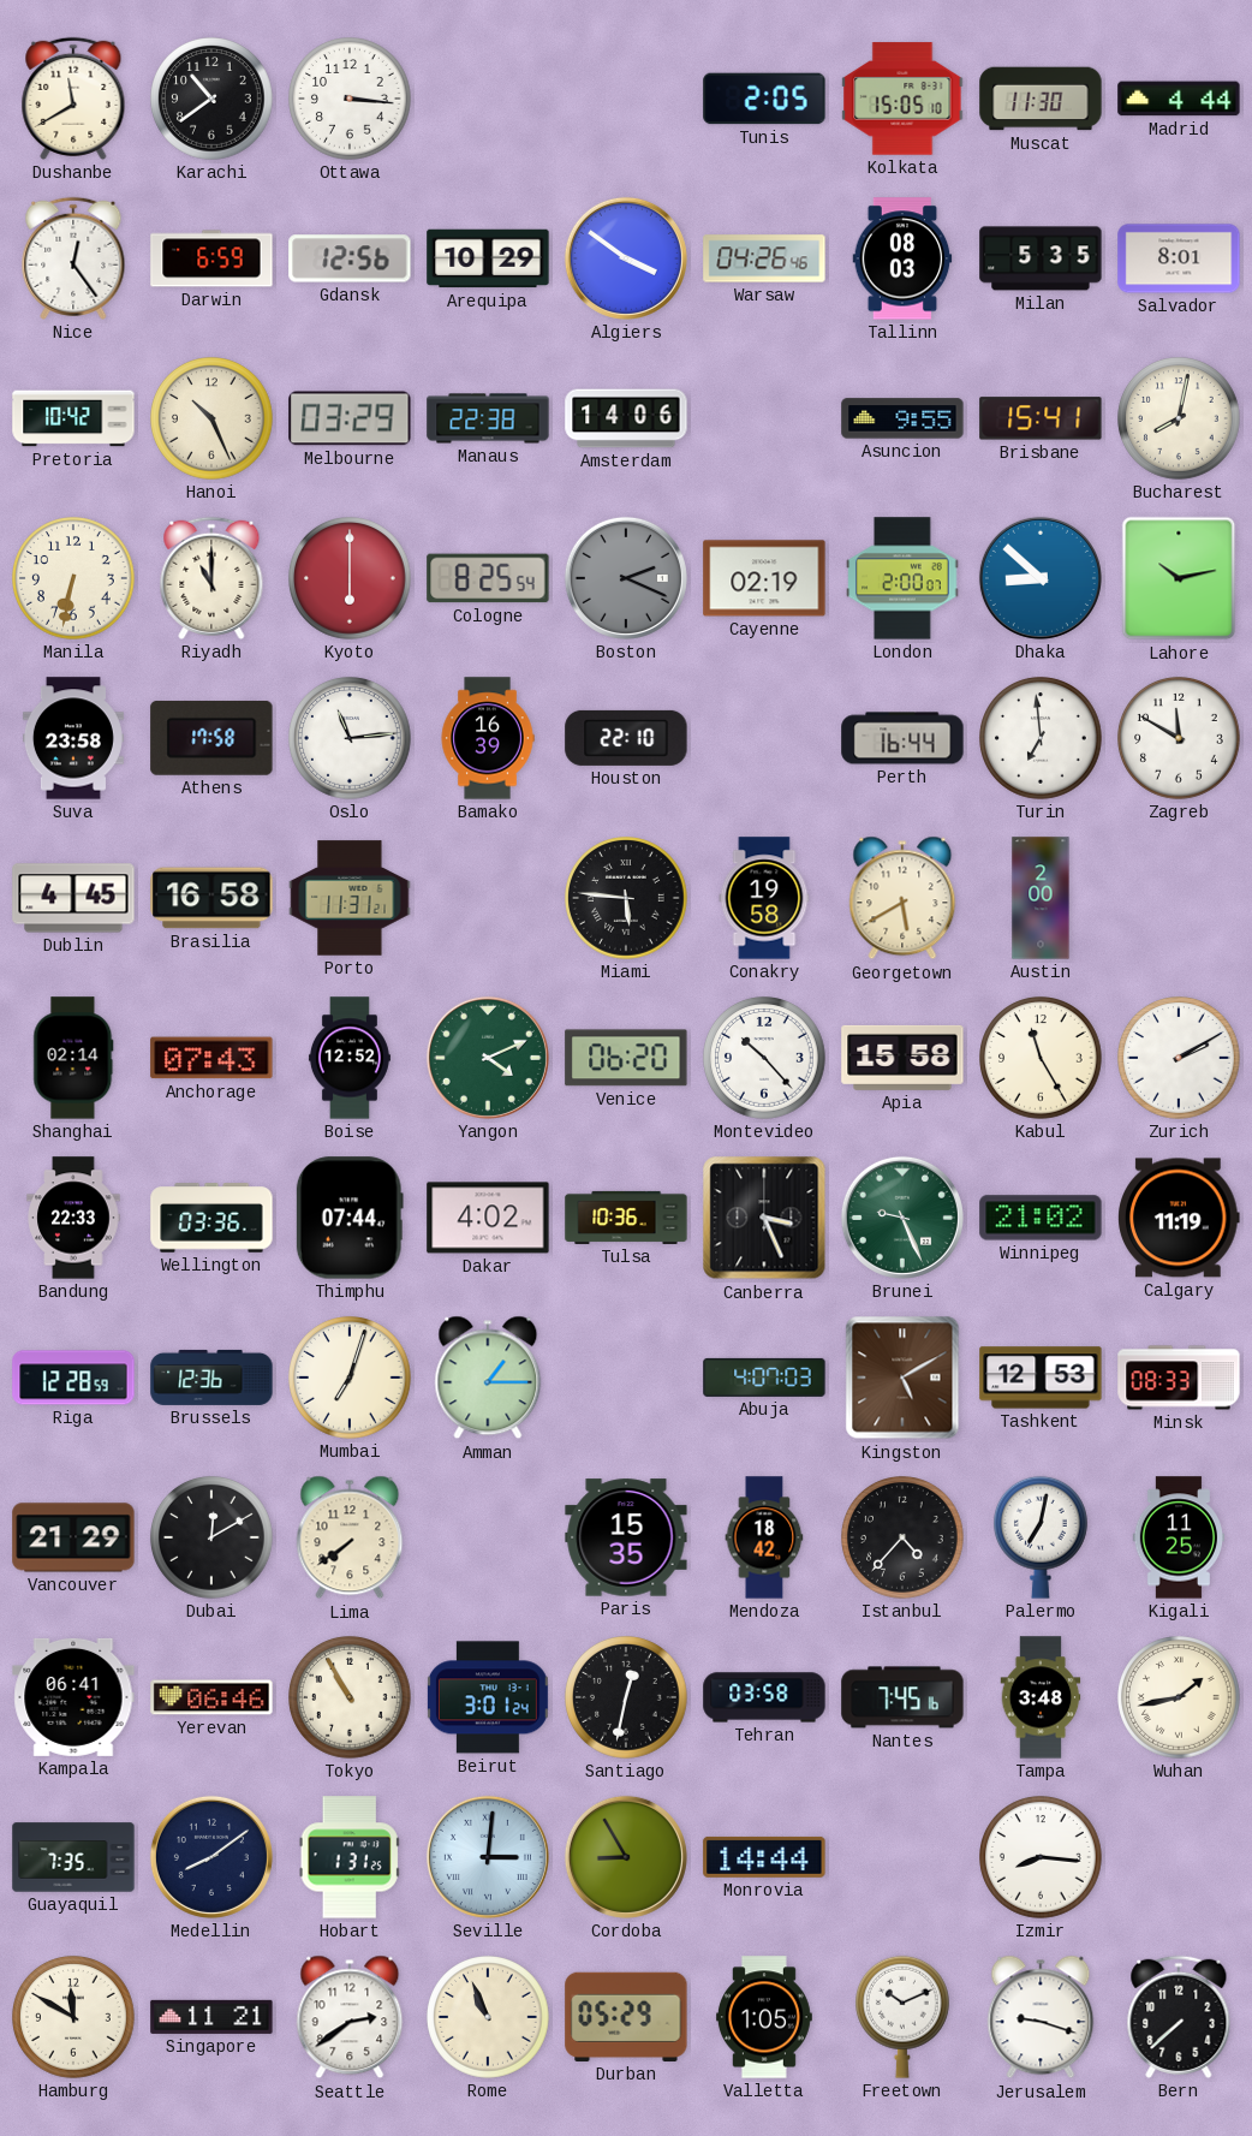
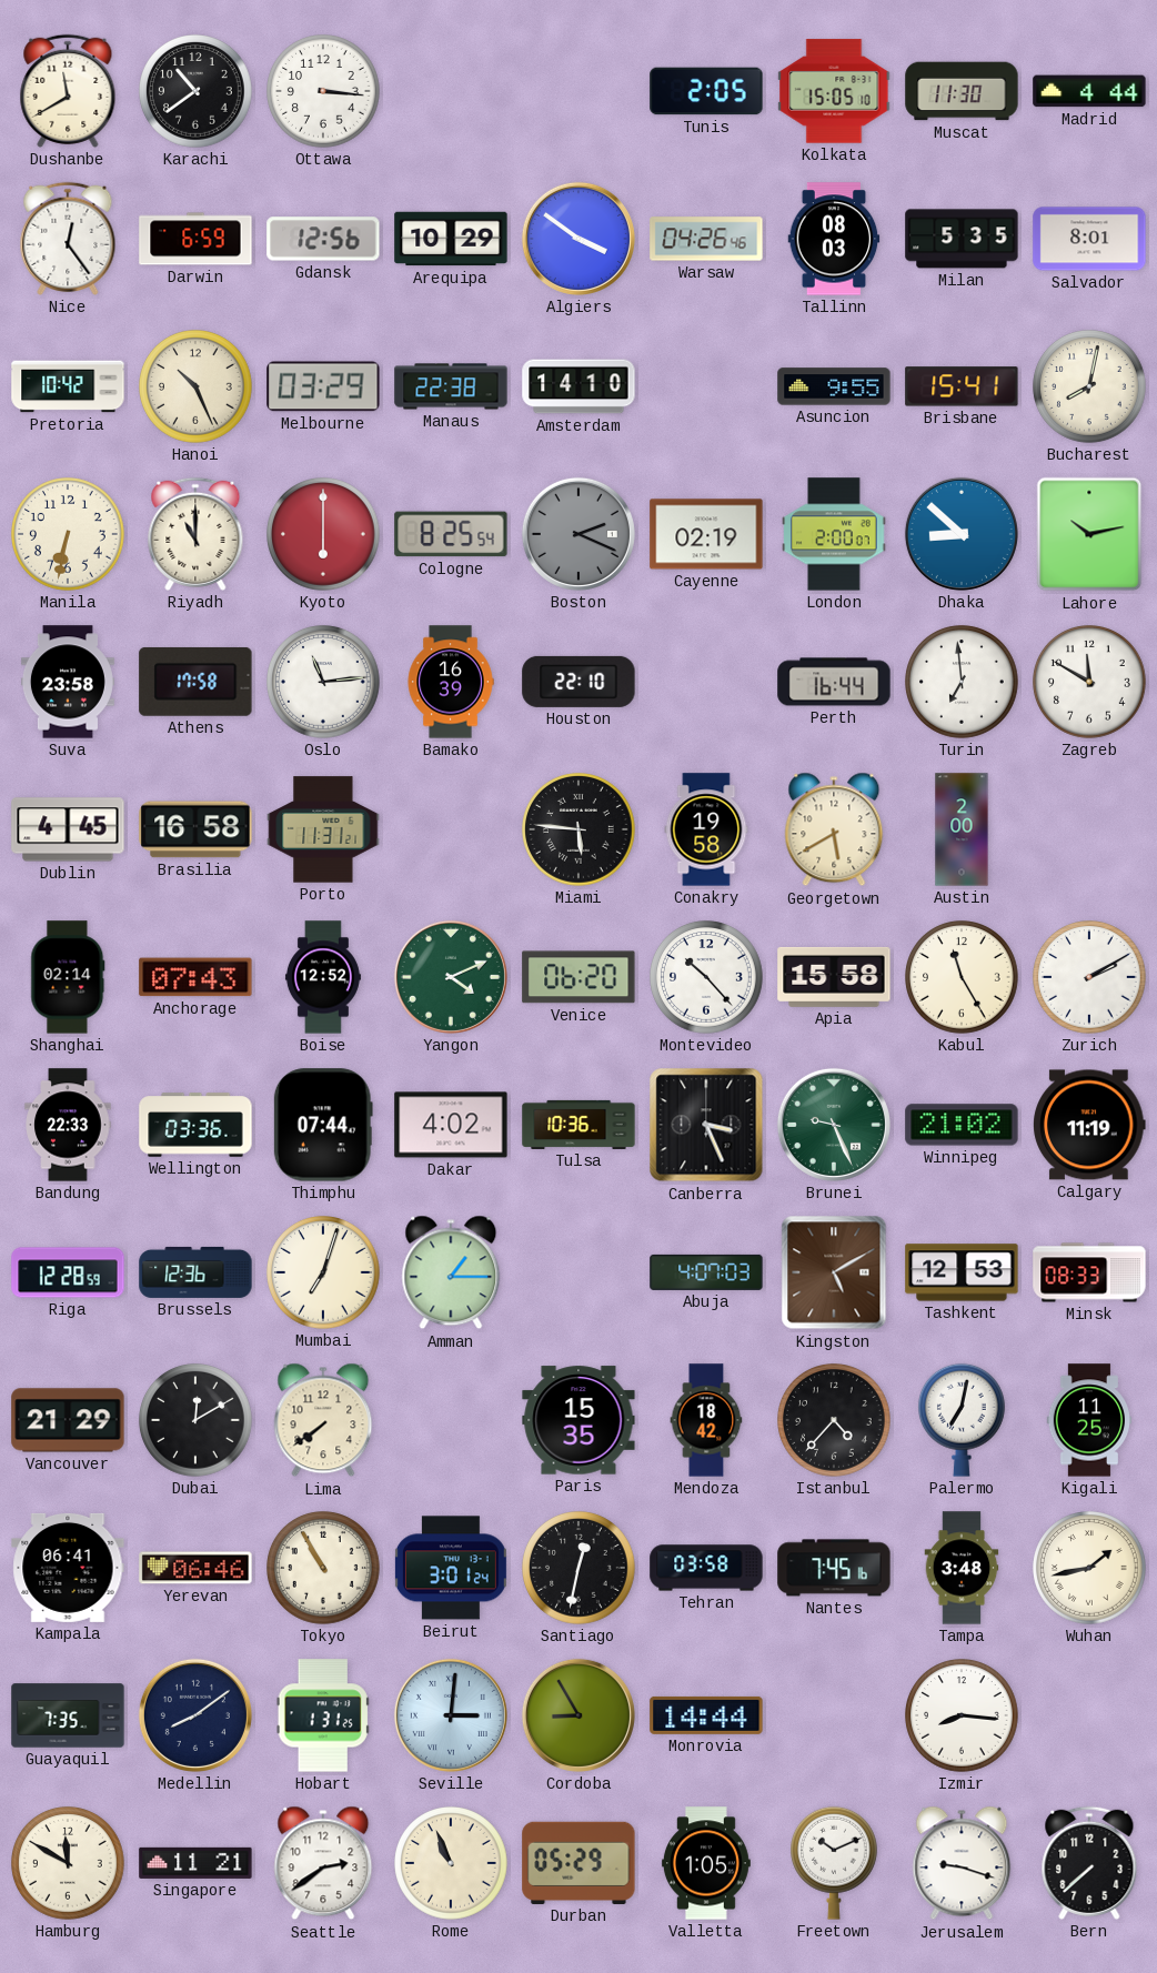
Amsterdam: 14:06 -> 14:10 (578, 386)
